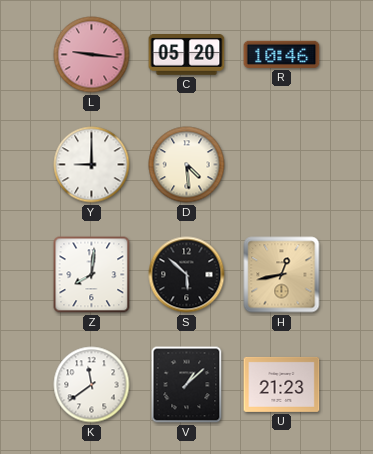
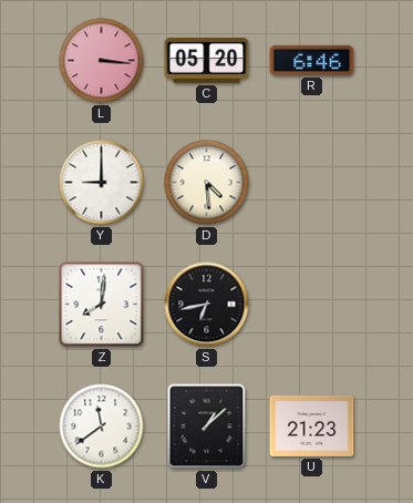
L: 9:16 -> 3:16 (102, 61)
R: 10:46 -> 6:46 (312, 60)
S: 5:52 -> 6:43 (207, 305)
H: 12:43 -> none (282, 275)
